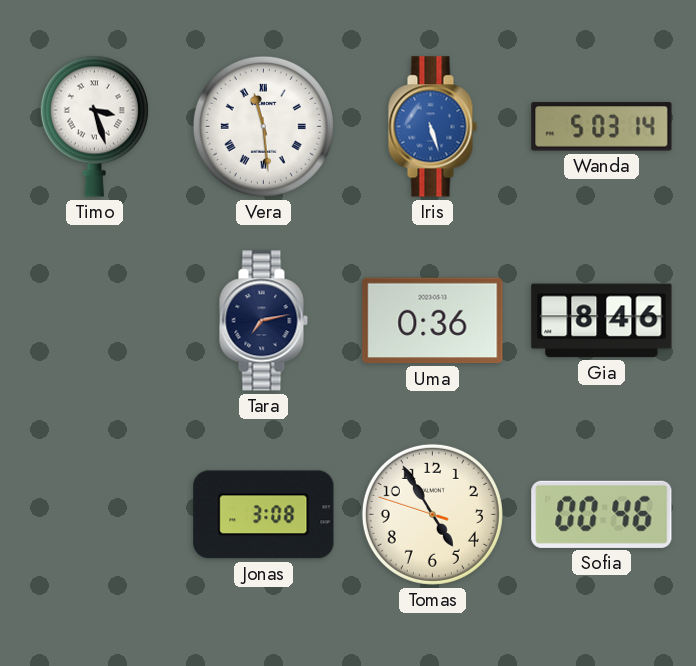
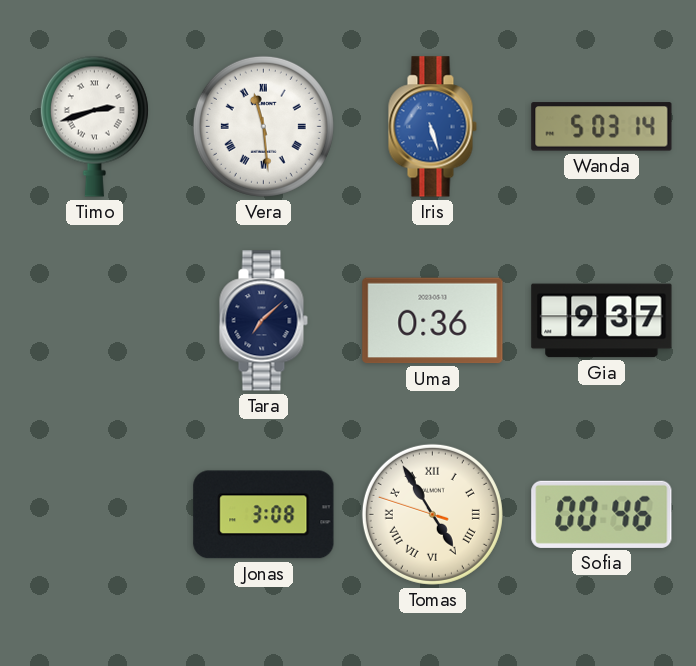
Timo: 3:27 -> 2:42 (94, 126)
Tara: 7:13 -> 7:08 (263, 321)
Gia: 8:46 -> 9:37 (602, 321)
Tomas numerals: Arabic -> Roman (432, 514)
